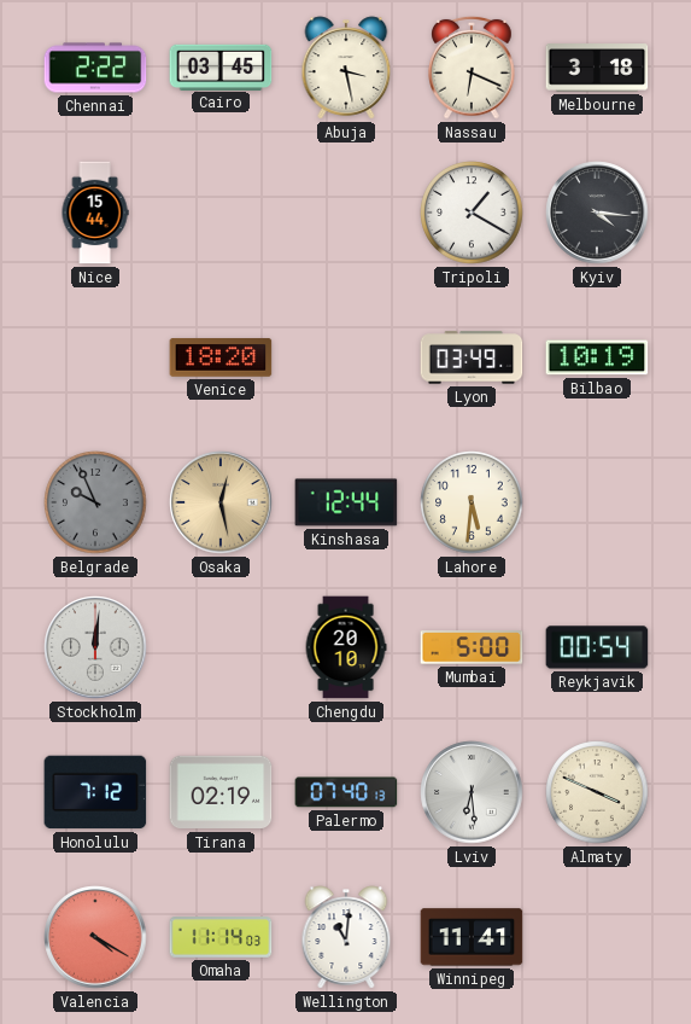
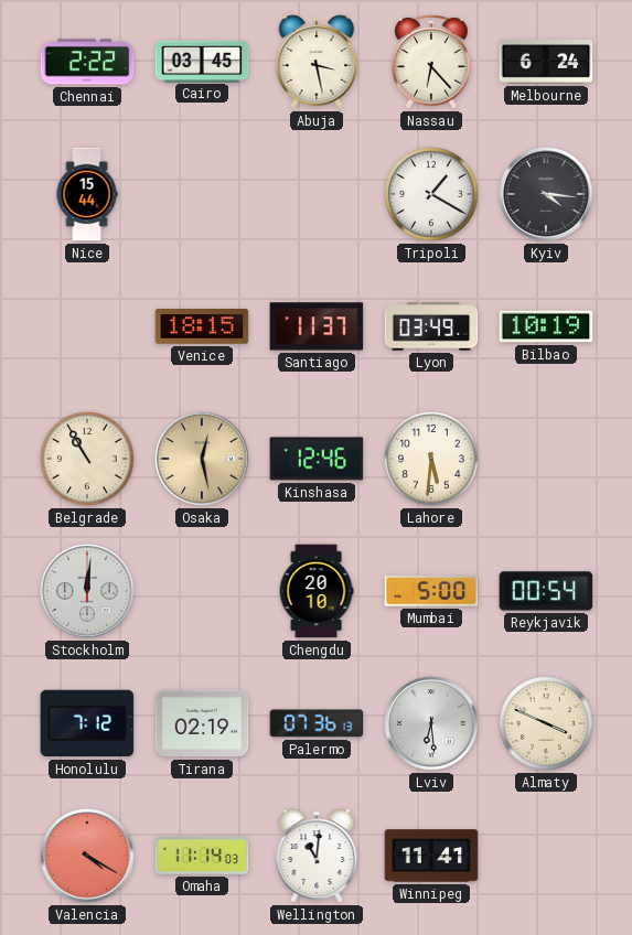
Nassau: 6:19 -> 6:23 (431, 62)
Melbourne: 3:18 -> 6:24 (546, 62)
Venice: 18:20 -> 18:15 (202, 326)
Santiago: none -> 11:37 (317, 326)
Belgrade: 9:56 -> 10:55 (87, 459)
Belgrade dial: grey -> cream (87, 459)
Kinshasa: 12:44 -> 12:46 (317, 459)
Palermo: 07:40 -> 07:36 (317, 723)
